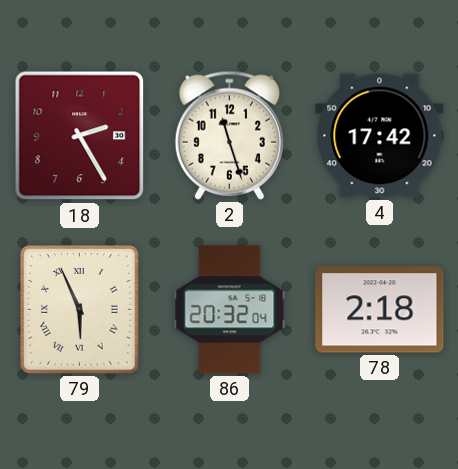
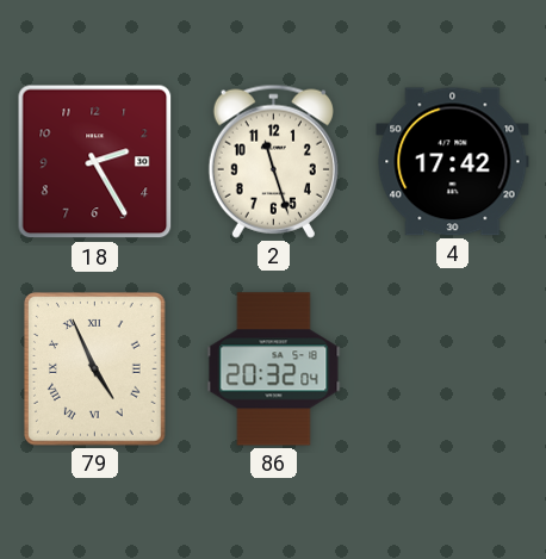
79: 5:56 -> 4:56 (95, 369)
78: 2:18 -> none (380, 310)
